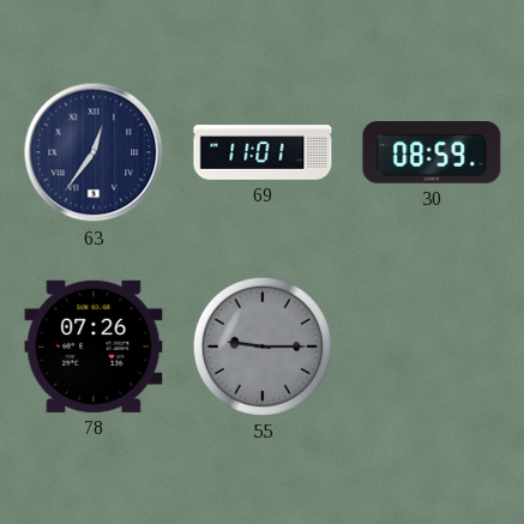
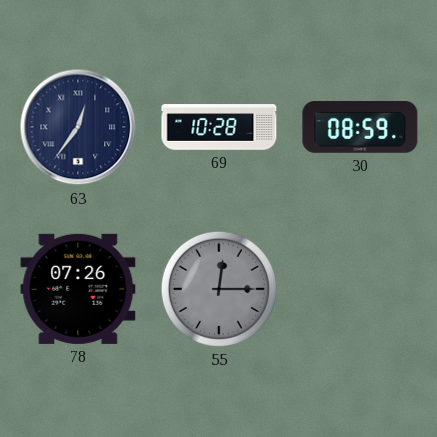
69: 11:01 -> 10:28 (219, 127)
55: 9:15 -> 12:15 (219, 289)
